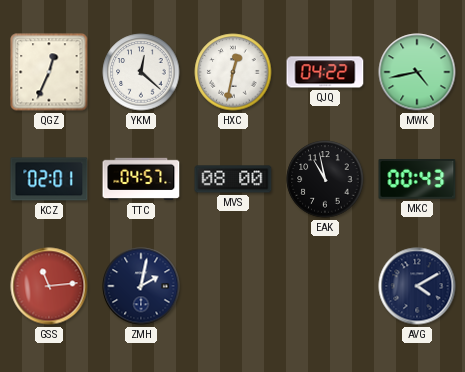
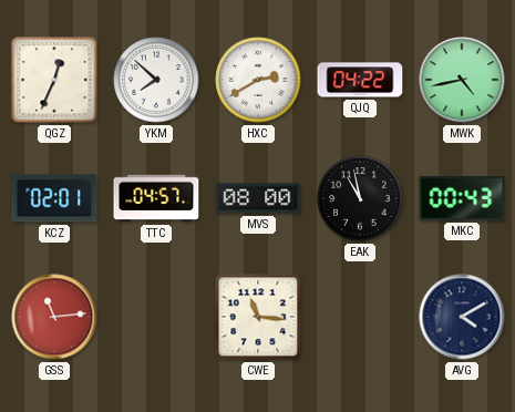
YKM: 12:22 -> 7:52 (156, 80)
HXC: 12:32 -> 2:40 (258, 80)
ZMH: 2:02 -> none (141, 286)
CWE: none -> 11:16 (258, 317)
